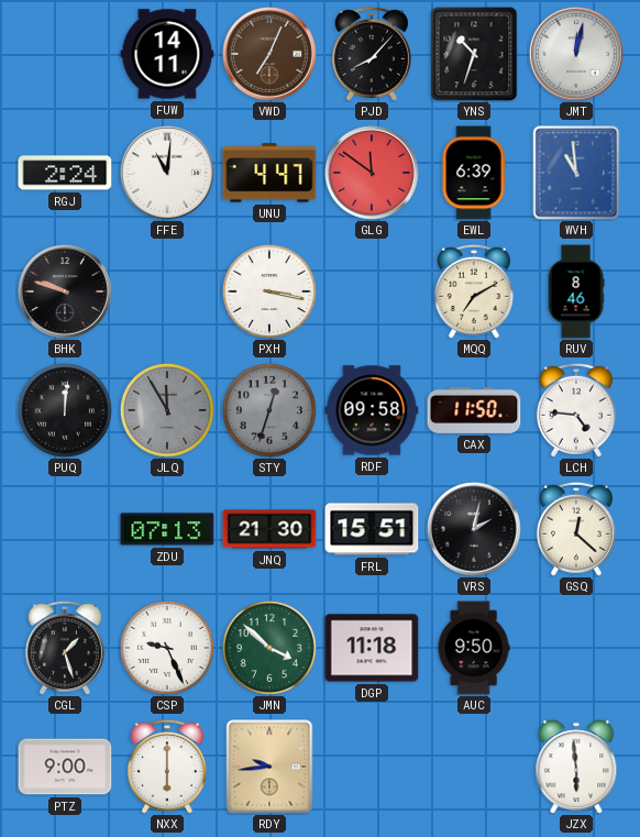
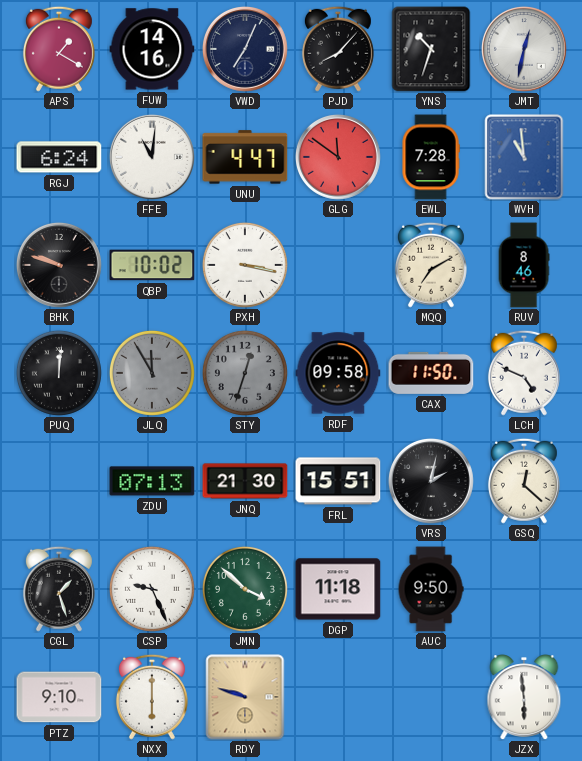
APS: none -> 1:20 (59, 49)
FUW: 14:11 -> 14:16 (152, 49)
VWD dial: brown -> navy (245, 49)
JMT: 12:02 -> 12:32 (524, 49)
RGJ: 2:24 -> 6:24 (59, 157)
EWL: 6:39 -> 7:28 (431, 157)
QBP: none -> 10:02 (152, 265)
LCH: 4:46 -> 4:49 (524, 373)
PTZ: 9:00 -> 9:10 (59, 697)
RDY: 9:44 -> 9:48 (245, 697)
